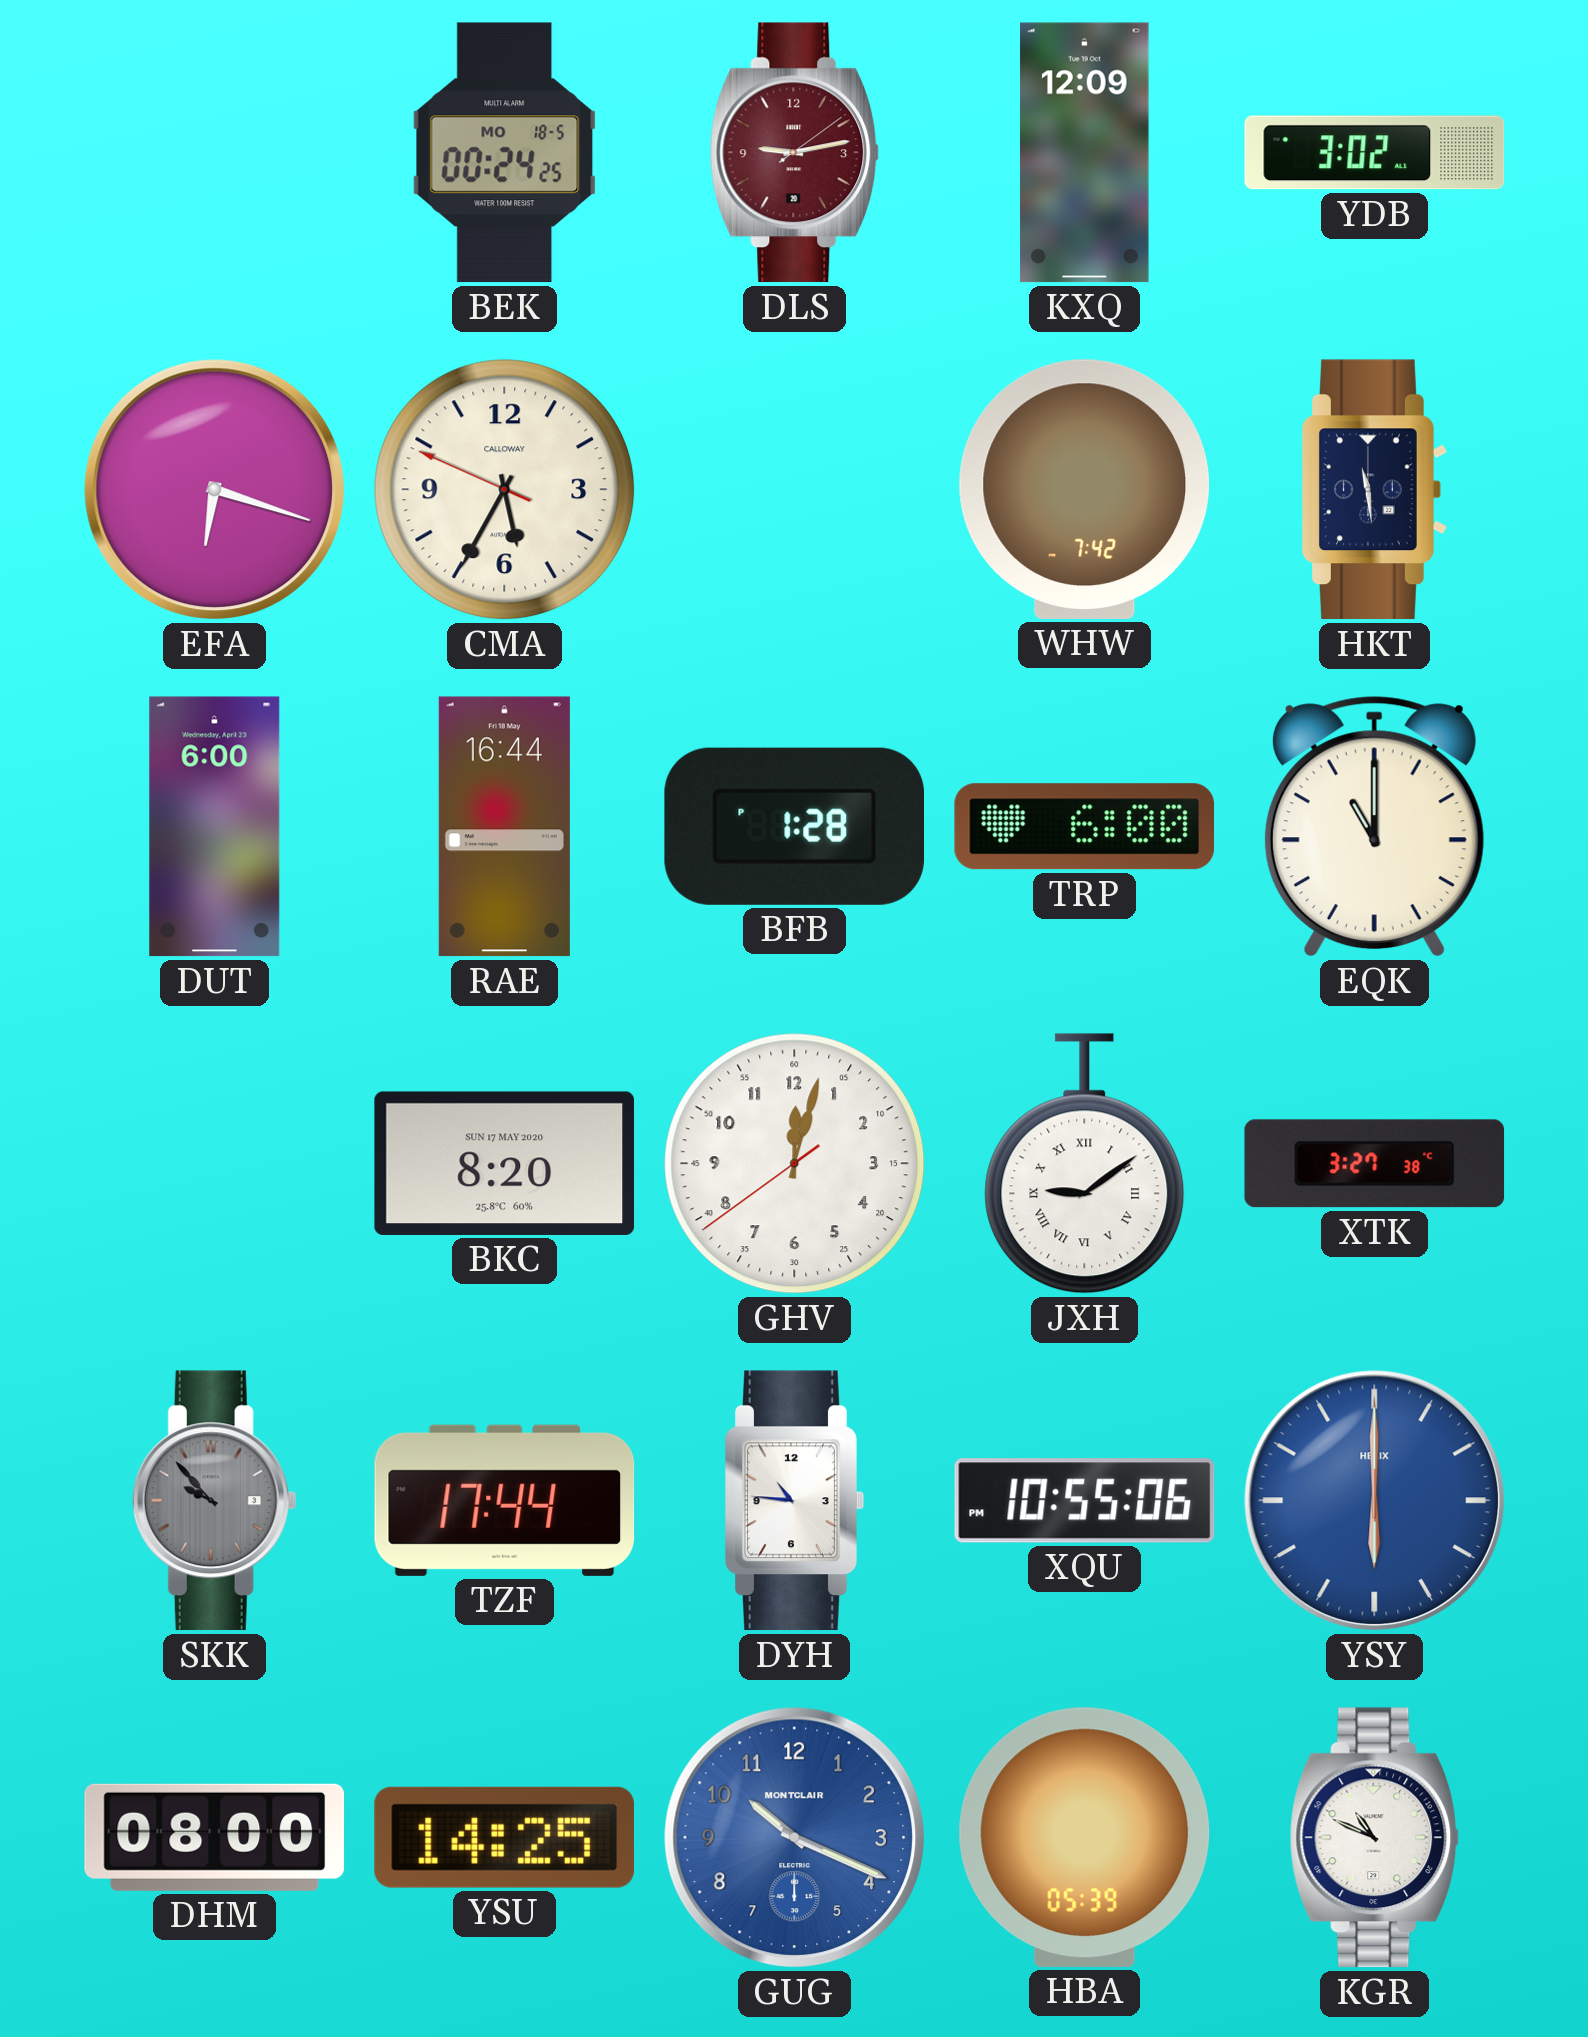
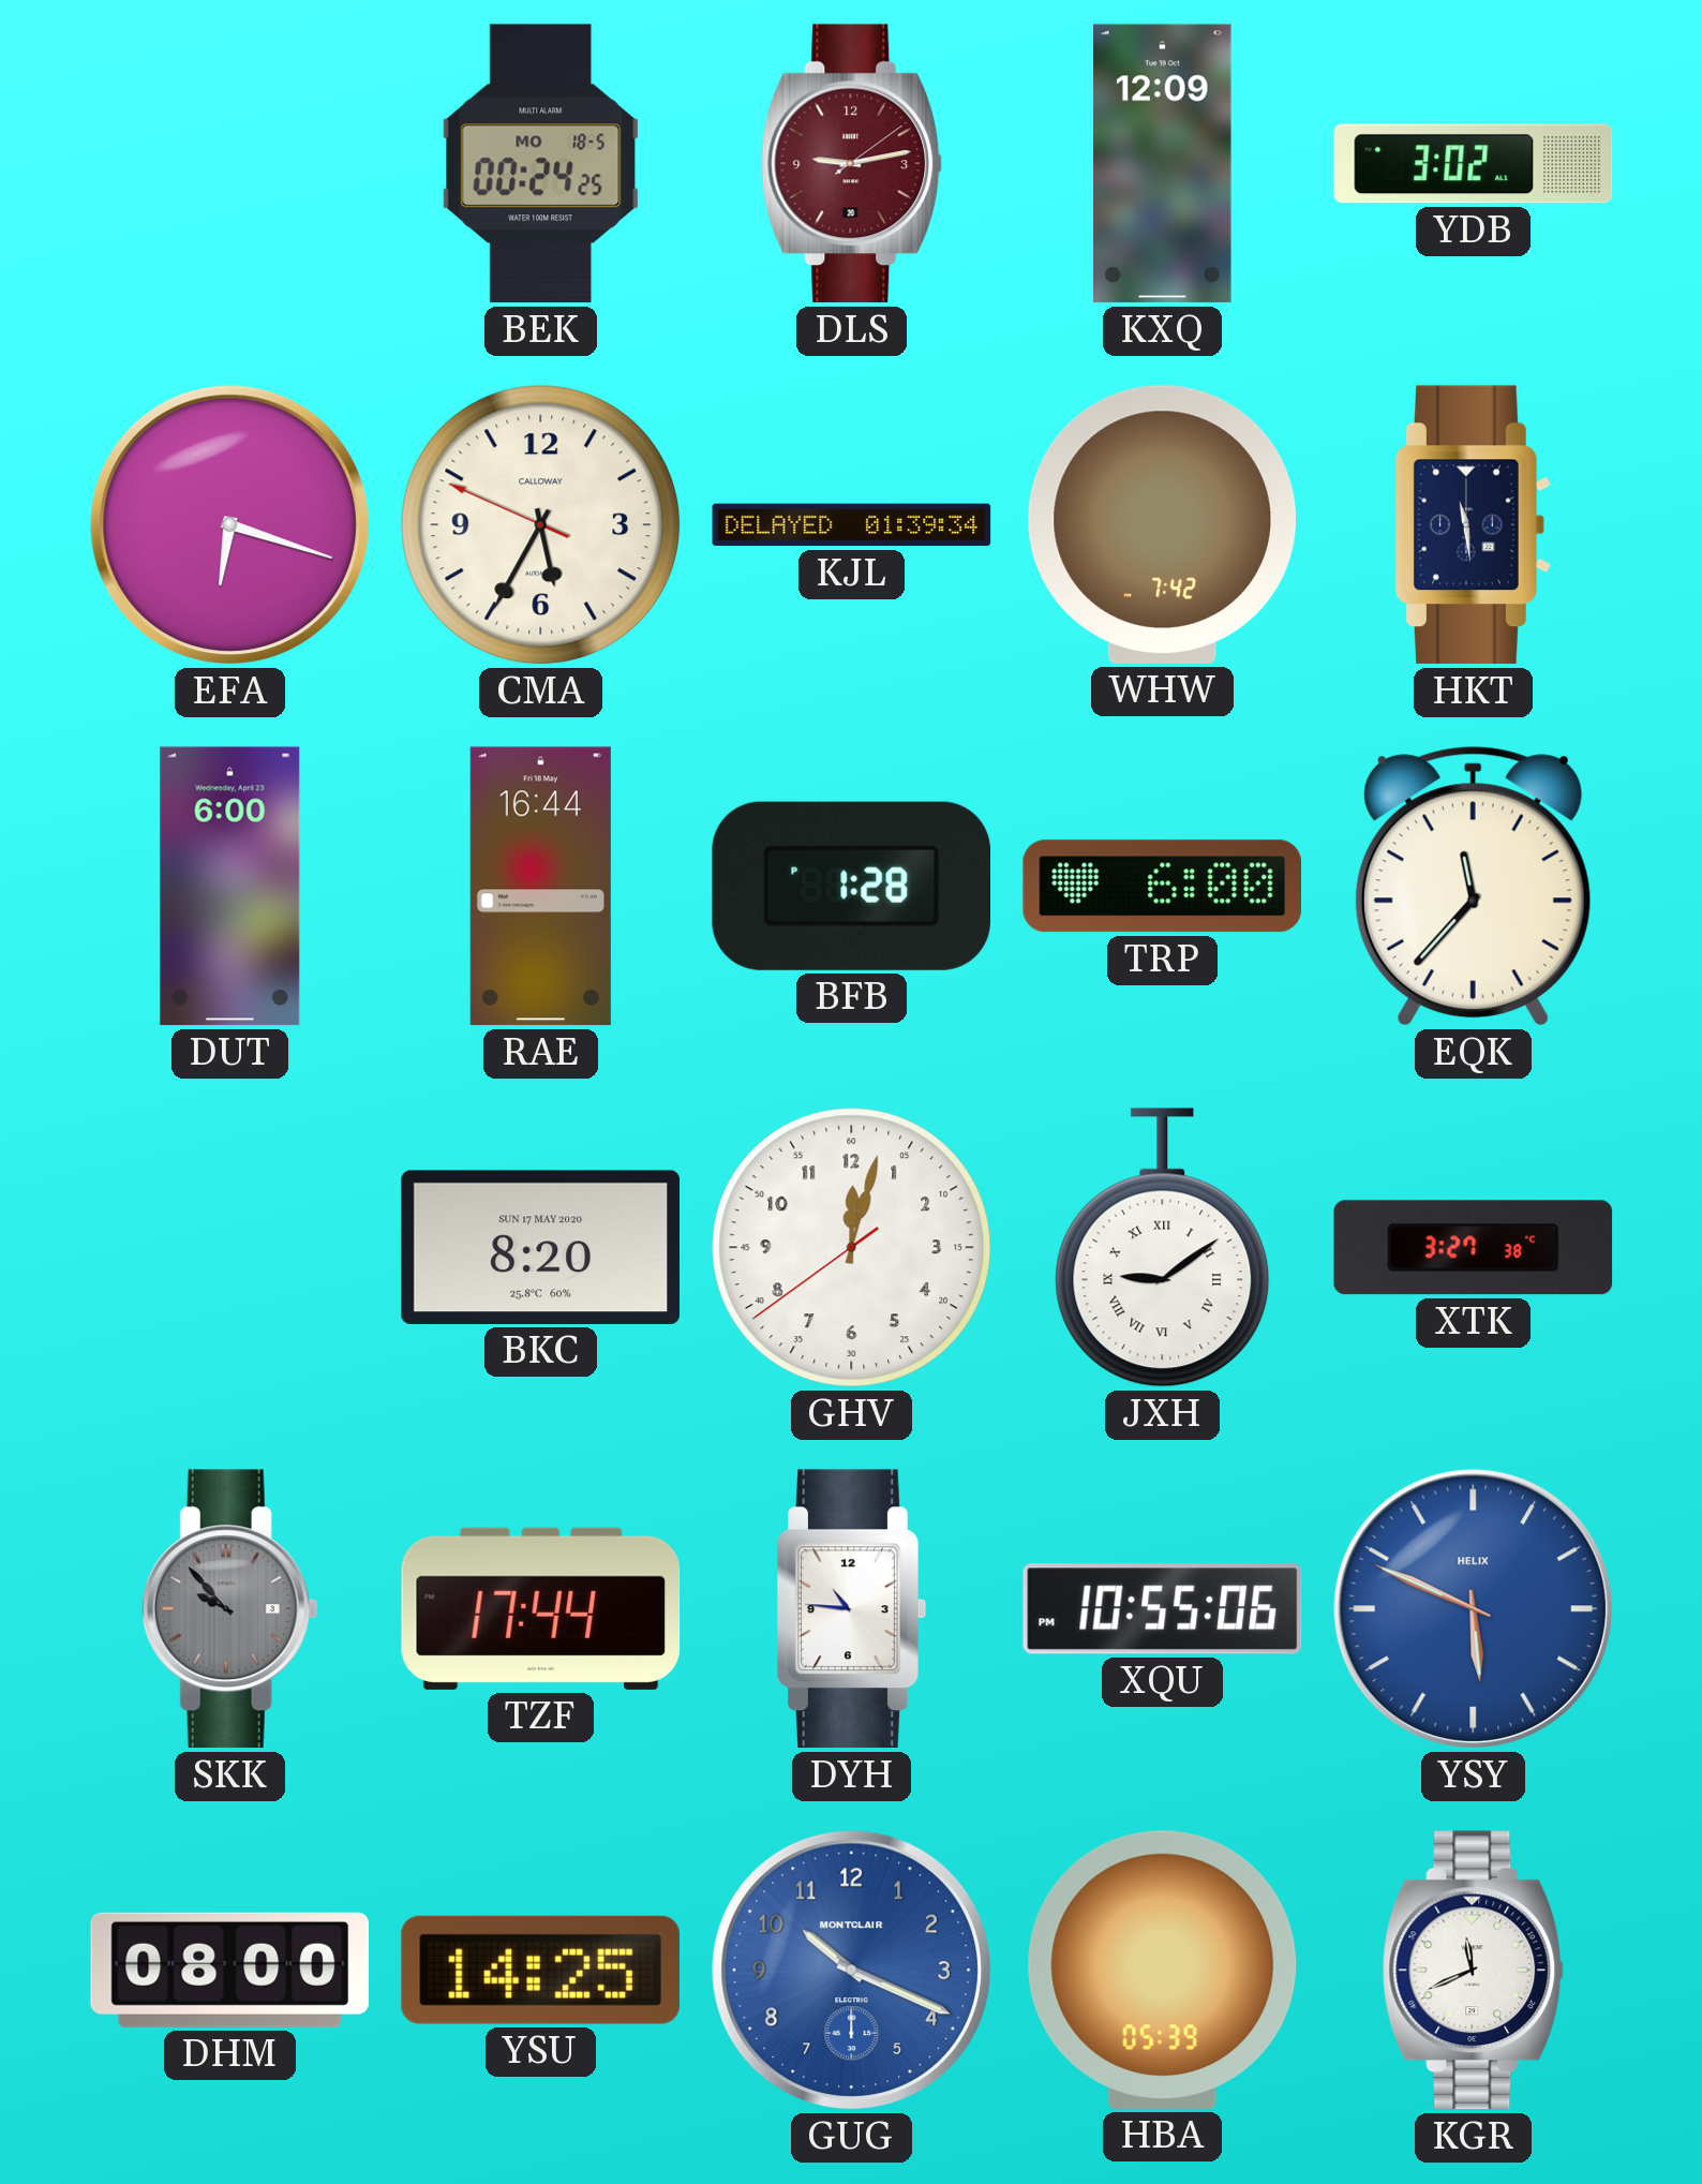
KJL: none -> 01:39 (852, 525)
EQK: 11:00 -> 11:37 (1473, 887)
YSY: 6:00 -> 5:49 (1474, 1609)
KGR: 10:49 -> 11:41 (1474, 1971)
